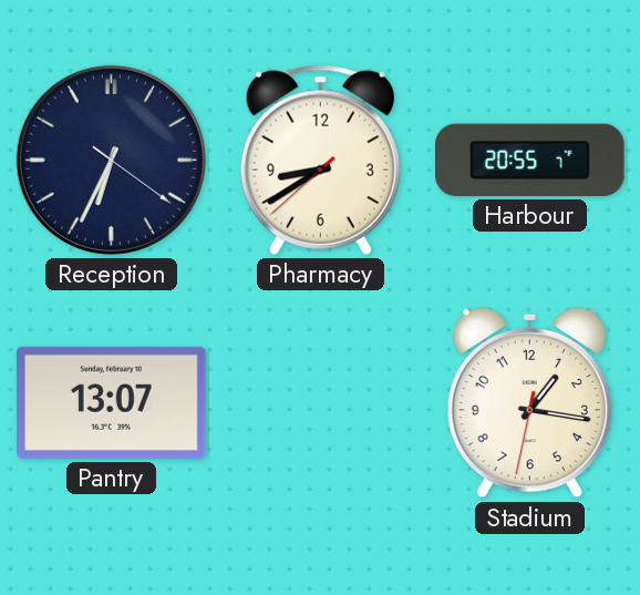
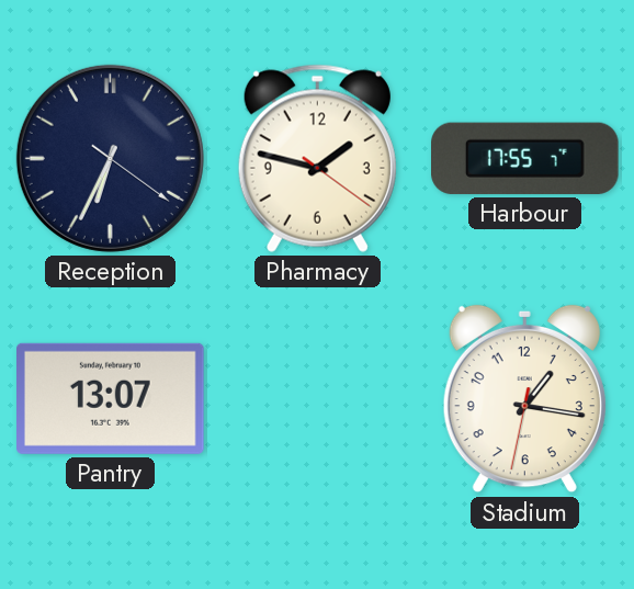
Pharmacy: 8:39 -> 1:47 (317, 158)
Harbour: 20:55 -> 17:55 (525, 158)
